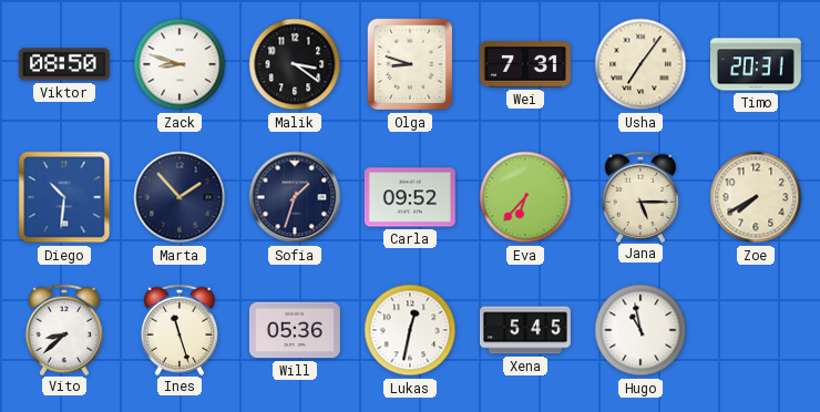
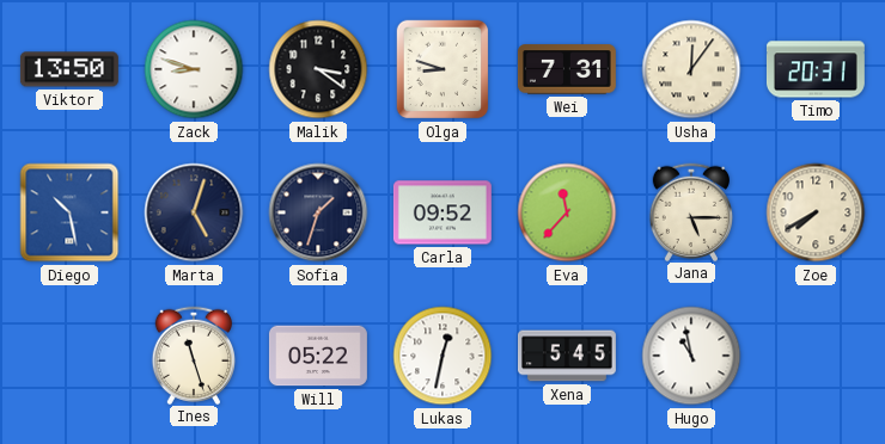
Viktor: 08:50 -> 13:50 (69, 69)
Usha: 7:06 -> 12:06 (691, 69)
Diego: 10:31 -> 10:28 (69, 212)
Marta: 1:53 -> 5:03 (194, 212)
Eva: 6:37 -> 11:37 (567, 212)
Vito: 8:38 -> none (63, 329)
Will: 05:36 -> 05:22 (318, 356)
